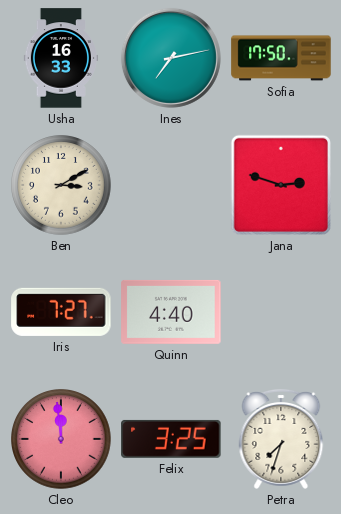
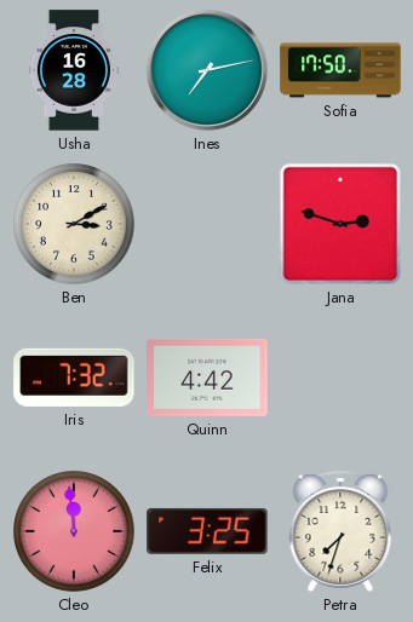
Usha: 16:33 -> 16:28 (74, 70)
Iris: 7:27 -> 7:32 (74, 378)
Quinn: 4:40 -> 4:42 (207, 378)
